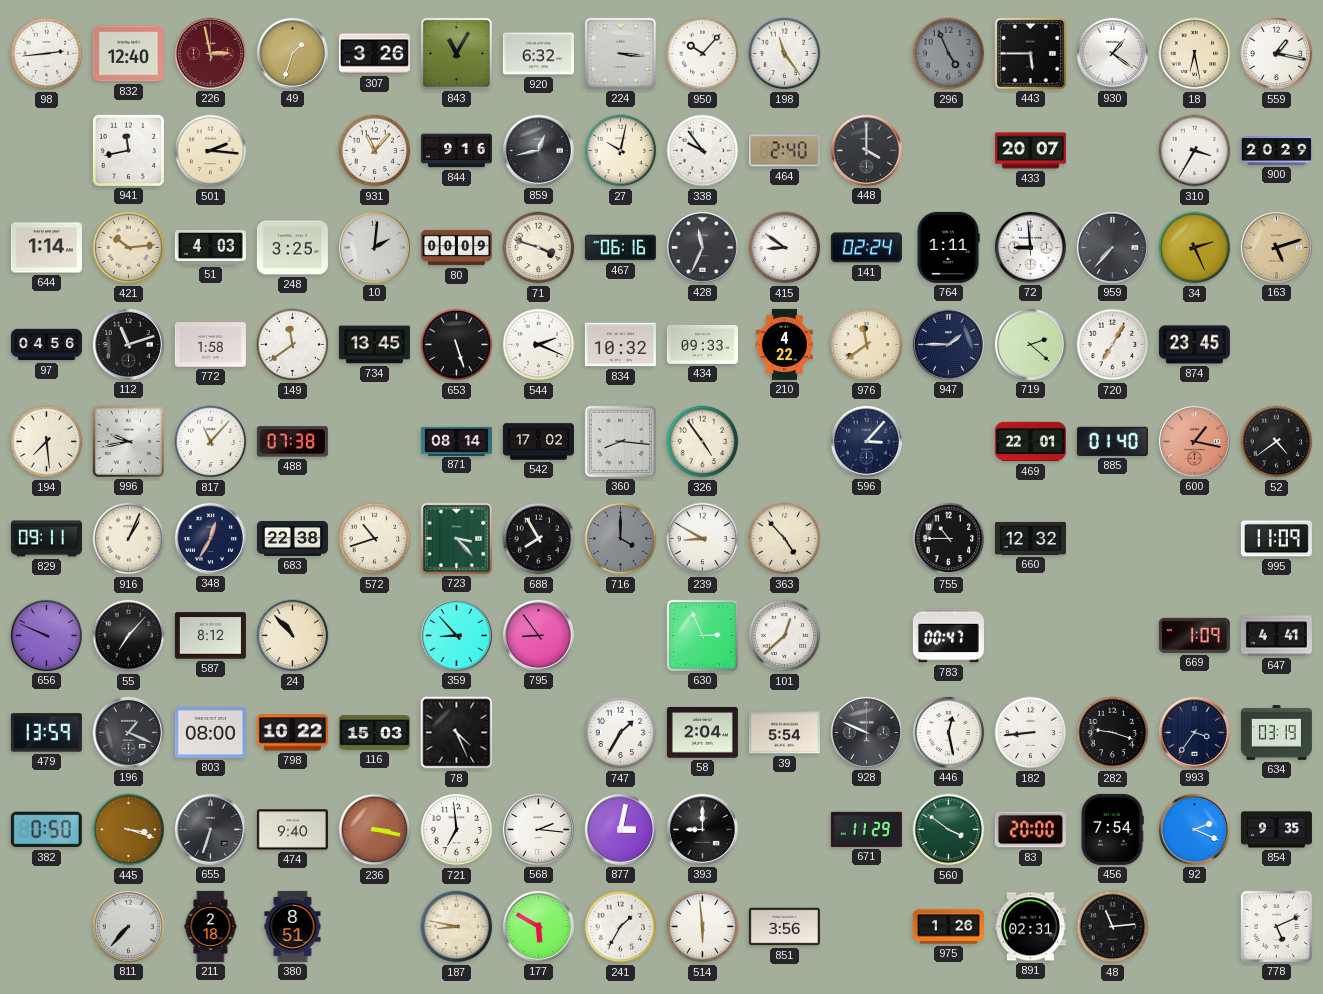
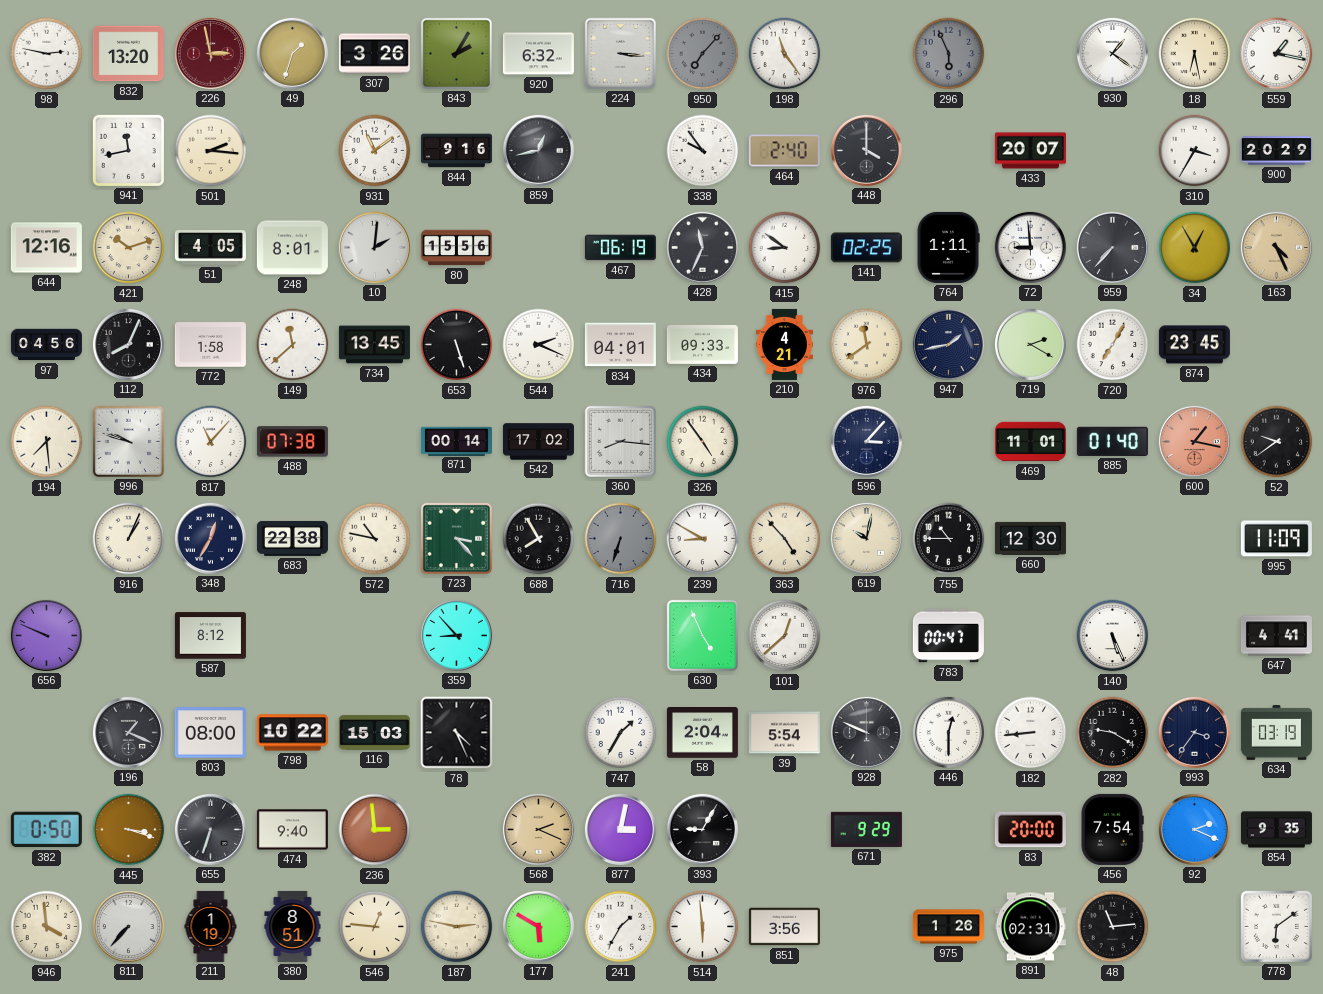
98: 2:44 -> 2:47 (47, 54)
832: 12:40 -> 13:20 (128, 54)
843: 11:05 -> 2:05 (456, 53)
950: 10:07 -> 7:07 (703, 54)
950 dial: white -> grey (703, 54)
296: 4:56 -> 5:56 (949, 54)
443: 5:45 -> none (1030, 53)
931: 11:07 -> 11:09 (375, 151)
27: 10:02 -> none (621, 151)
644: 1:14 -> 12:16 (46, 248)
421: 10:14 -> 10:12 (129, 248)
51: 4:03 -> 4:05 (210, 248)
248: 3:25 -> 8:01 (292, 248)
80: 00:09 -> 15:56 (456, 248)
71: 3:48 -> none (539, 248)
467: 06:16 -> 06:19 (620, 248)
141: 02:24 -> 02:25 (866, 248)
34: 2:26 -> 12:55 (1195, 248)
163: 5:12 -> 4:26 (1276, 247)
112: 11:12 -> 8:04 (128, 344)
149: 11:39 -> 11:38 (293, 345)
834: 10:32 -> 04:01 (620, 345)
210: 4:22 -> 4:21 (784, 344)
947: 1:45 -> 1:43 (948, 344)
719: 2:22 -> 2:20 (1030, 344)
996: 9:43 -> 9:48 (128, 441)
871: 08:14 -> 00:14 (456, 441)
469: 22:01 -> 11:01 (1030, 442)
52: 4:39 -> 9:39 (1277, 442)
829: 09:11 -> none (46, 539)
572: 10:42 -> 10:47 (375, 539)
716: 4:00 -> 6:33 (621, 539)
619: none -> 10:02 (866, 538)
660: 12:32 -> 12:30 (1030, 538)
55: 7:07 -> none (129, 636)
24: 10:53 -> none (293, 636)
795: 8:54 -> none (538, 635)
630: 2:56 -> 4:56 (702, 635)
140: none -> 5:26 (1113, 636)
669: 1:09 -> none (1194, 635)
479: 13:59 -> none (46, 733)
446: 12:28 -> 12:30 (948, 732)
282: 9:18 -> 9:20 (1113, 733)
236: 3:17 -> 2:59 (375, 830)
721: 6:59 -> none (457, 830)
568: 2:16 -> 2:19 (538, 829)
568 dial: white -> champagne (538, 829)
393: 9:00 -> 9:05 (702, 829)
671: 11:29 -> 9:29 (866, 829)
560: 3:51 -> none (949, 830)
946: none -> 3:59 (47, 927)
211: 2:18 -> 1:19 (211, 926)
546: none -> 12:46 (375, 927)
187: 8:47 -> 2:47 (457, 927)
778: 5:11 -> 6:09 (1276, 926)
